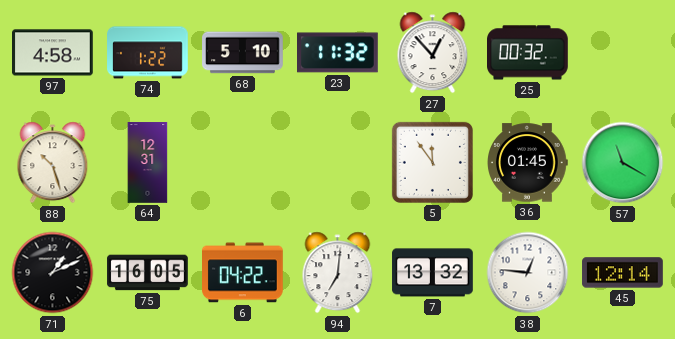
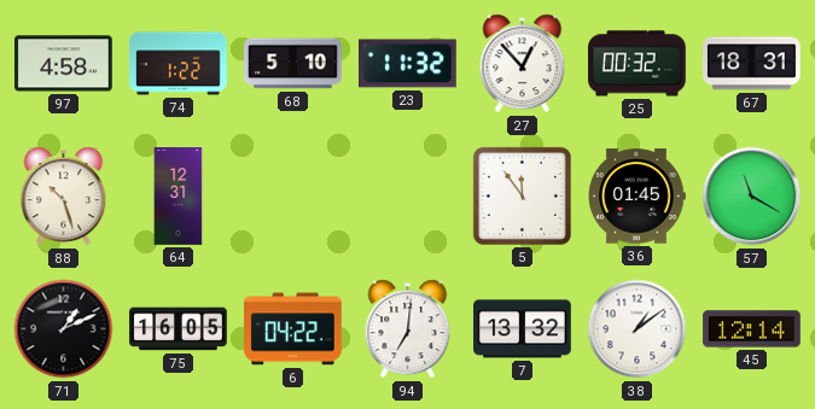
67: none -> 18:31 (752, 64)
38: 12:46 -> 1:09 (638, 329)
